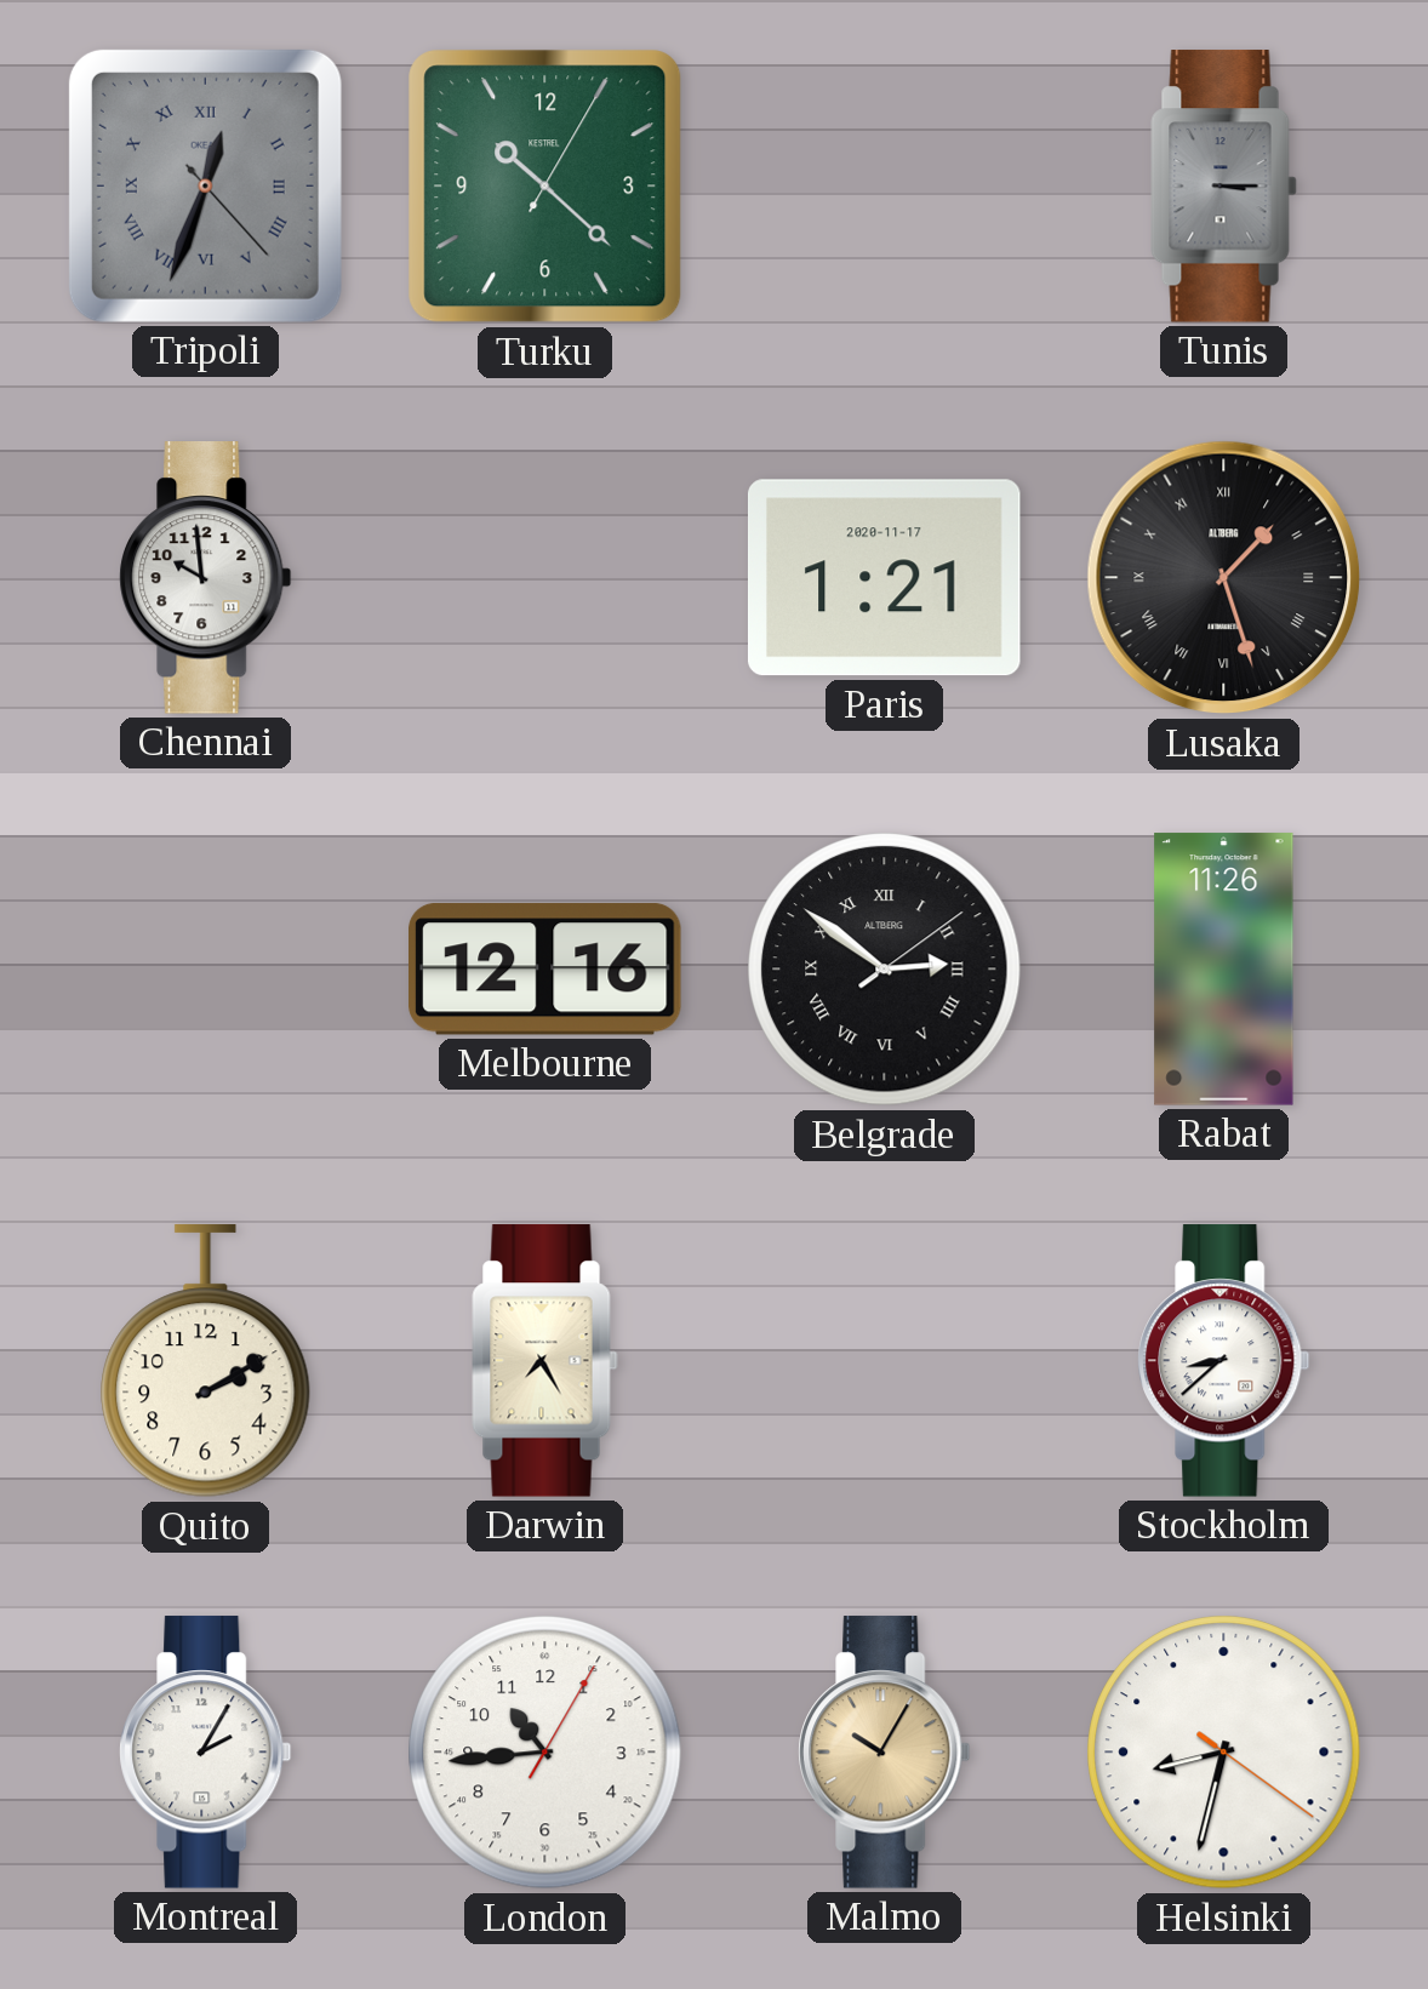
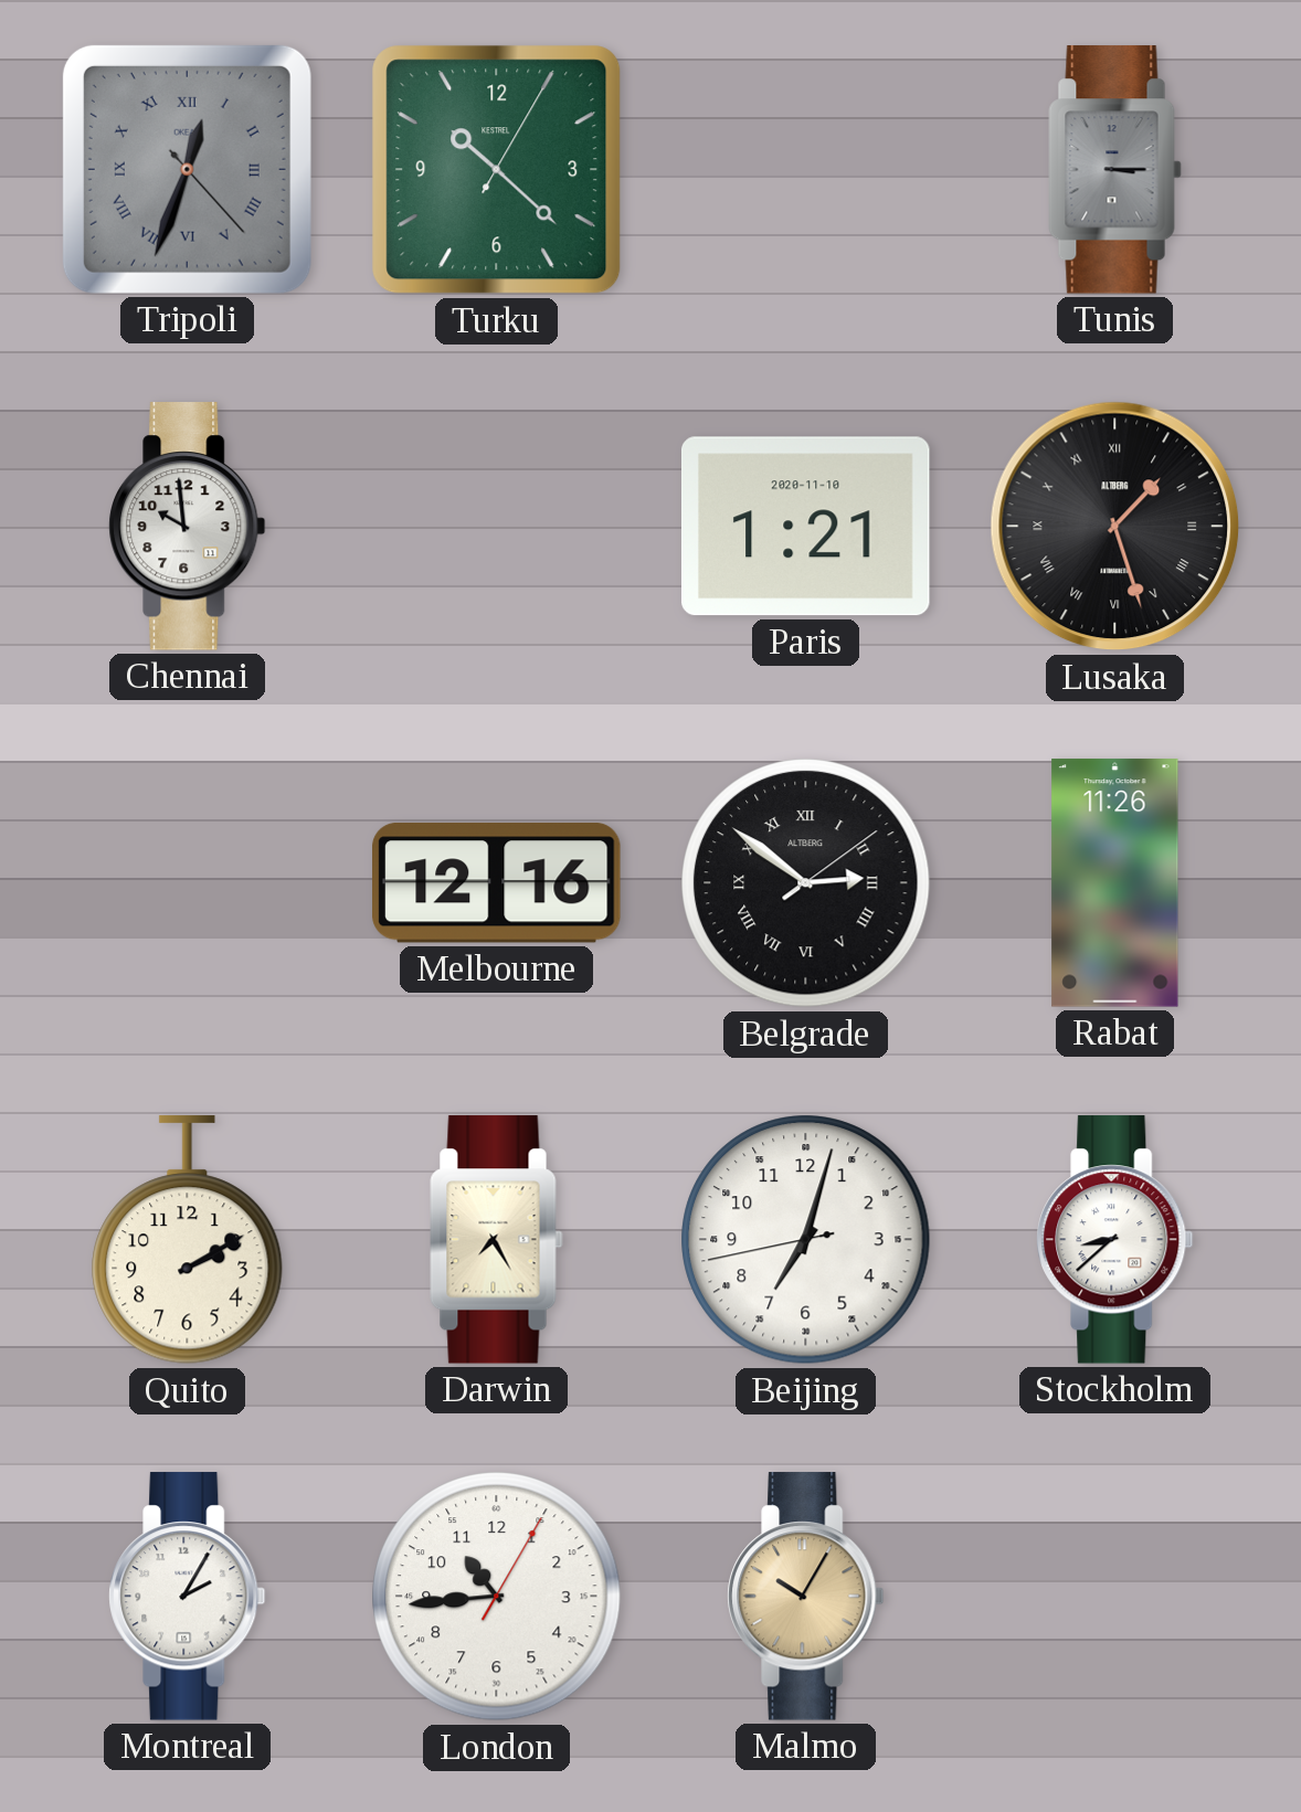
Paris date: 2020-11-17 -> 2020-11-10 (805, 527)
Beijing: none -> 7:02 (806, 1240)
Helsinki: 8:32 -> none (1224, 1753)
